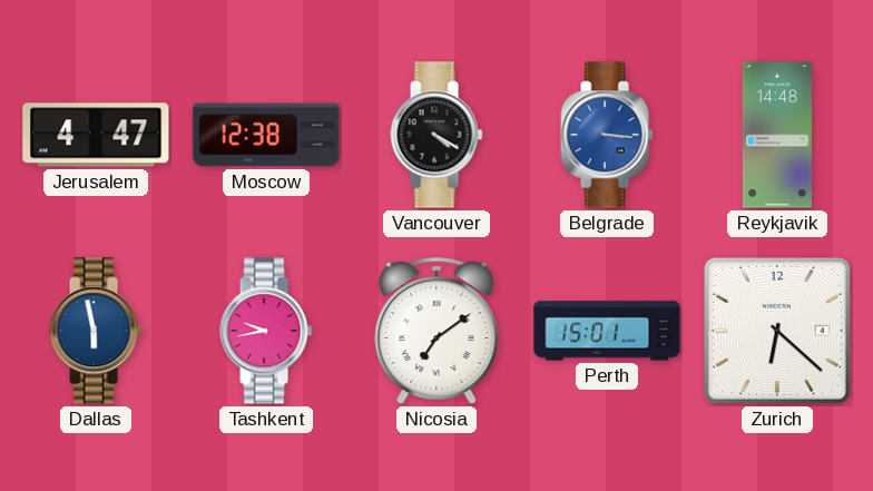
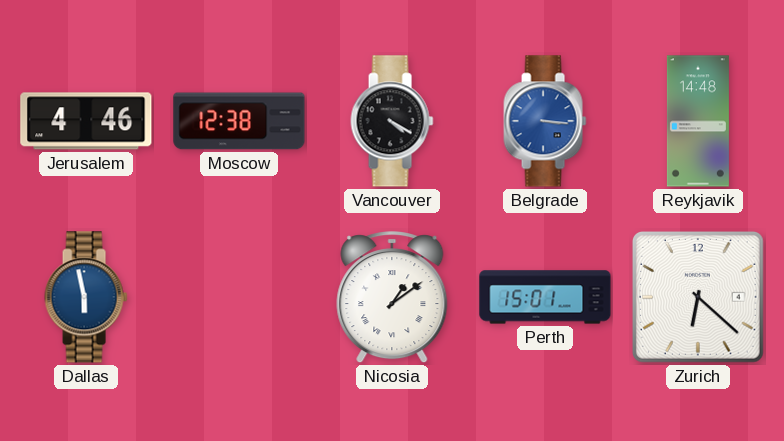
Jerusalem: 4:47 -> 4:46 (86, 121)
Tashkent: 9:43 -> none (266, 331)
Nicosia: 7:09 -> 1:09 (392, 298)
